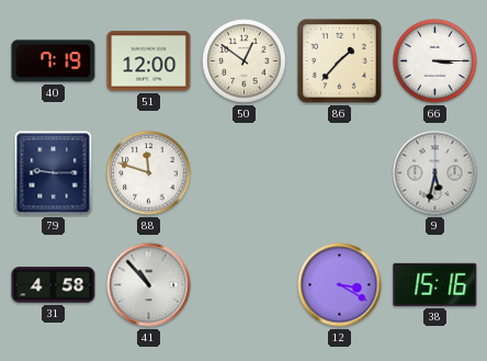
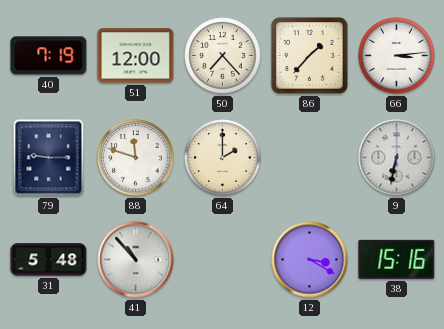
50: 12:51 -> 7:23 (223, 56)
66: 3:15 -> 3:14 (397, 56)
64: none -> 2:00 (223, 158)
9: 5:32 -> 6:32 (397, 158)
31: 4:58 -> 5:48 (49, 260)
